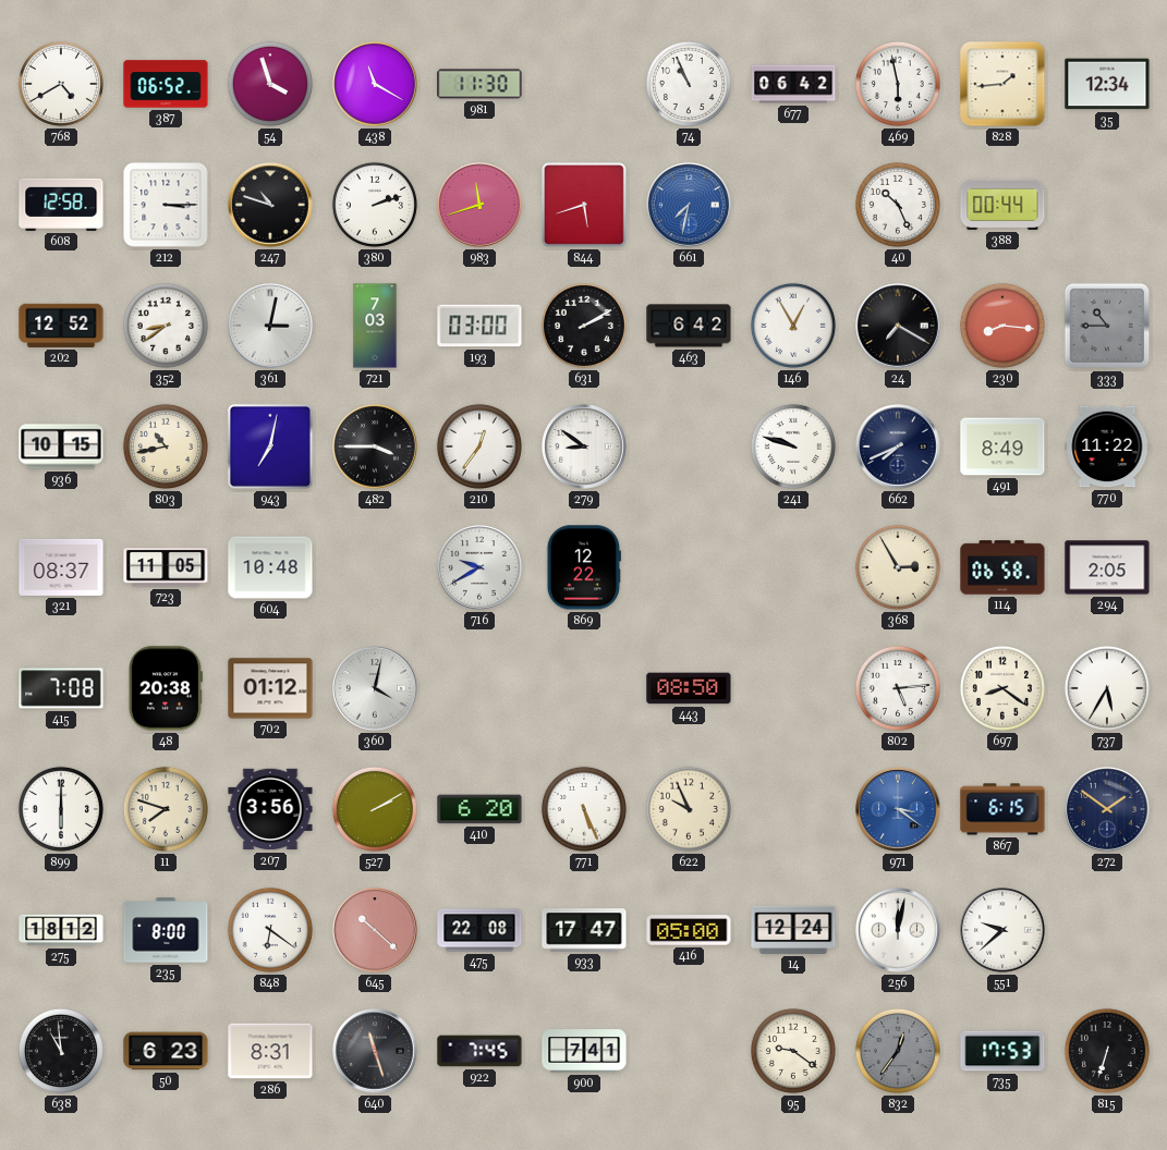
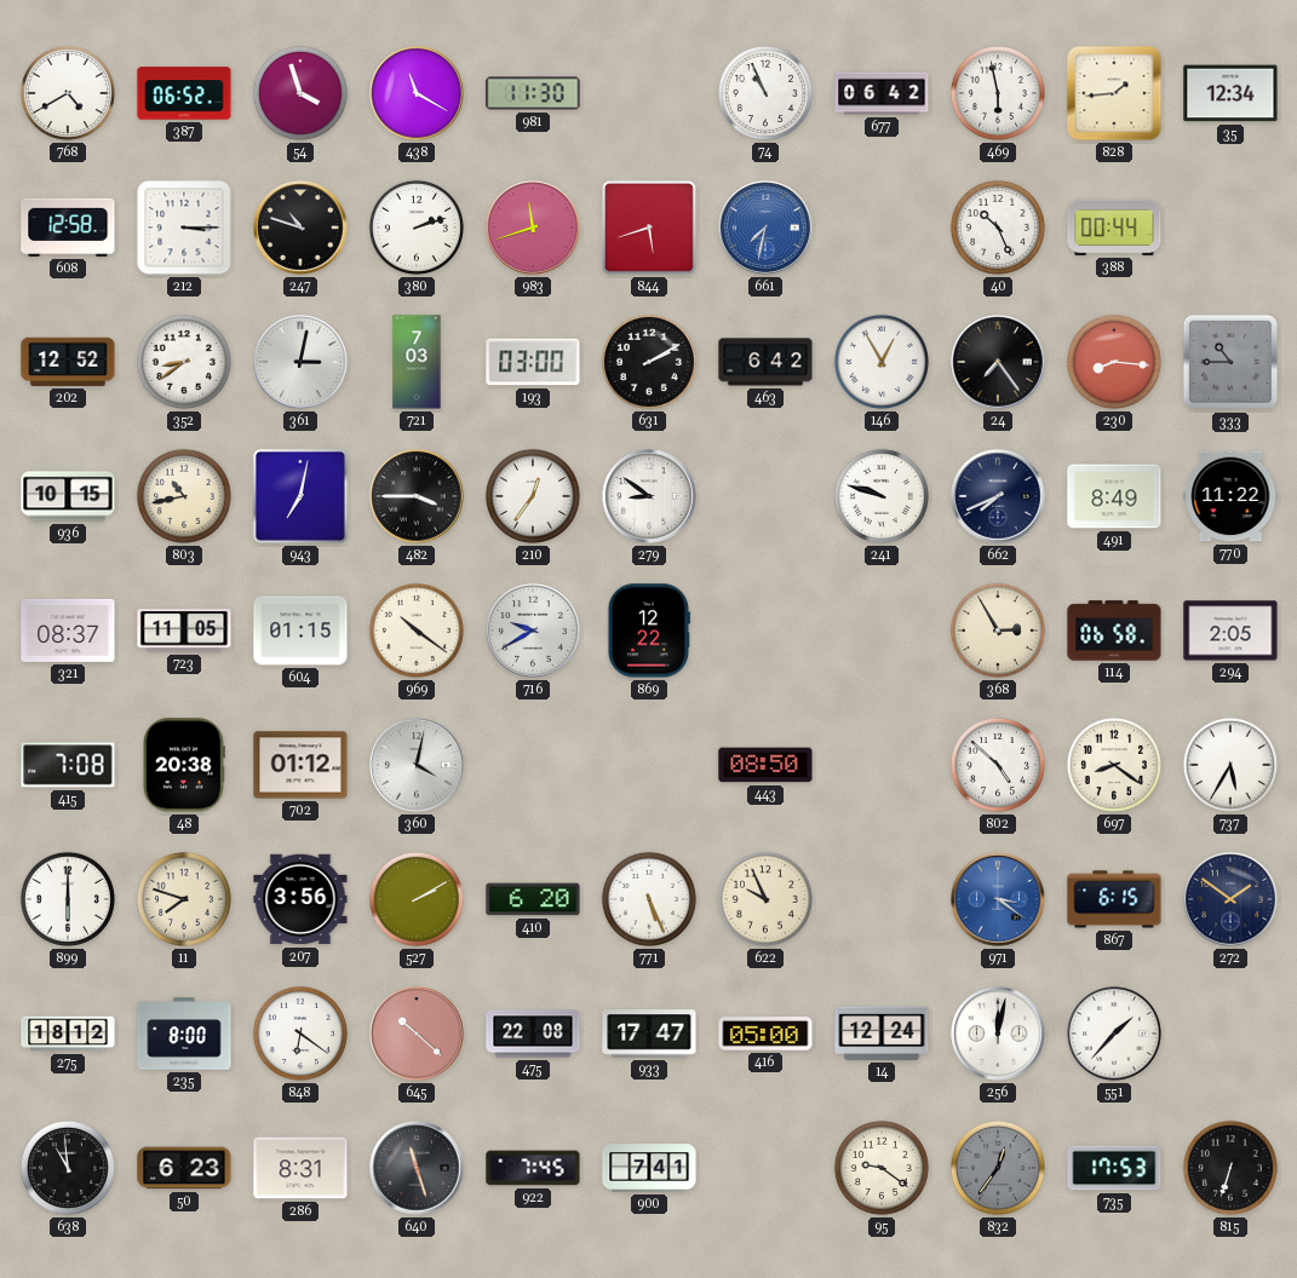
24: 7:20 -> 7:24 (998, 362)
604: 10:48 -> 01:15 (300, 631)
969: none -> 10:21 (417, 631)
802: 5:14 -> 4:52 (998, 765)
551: 9:38 -> 1:37 (1114, 1034)
